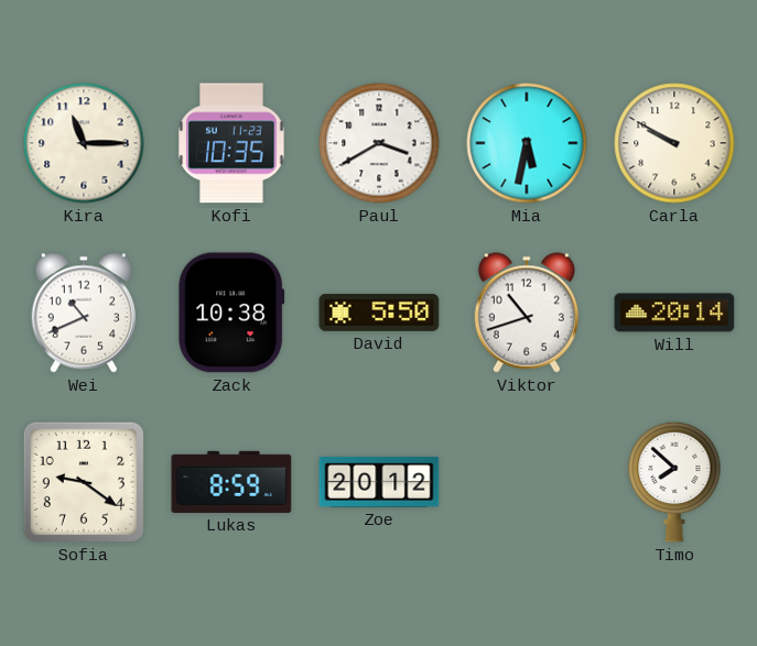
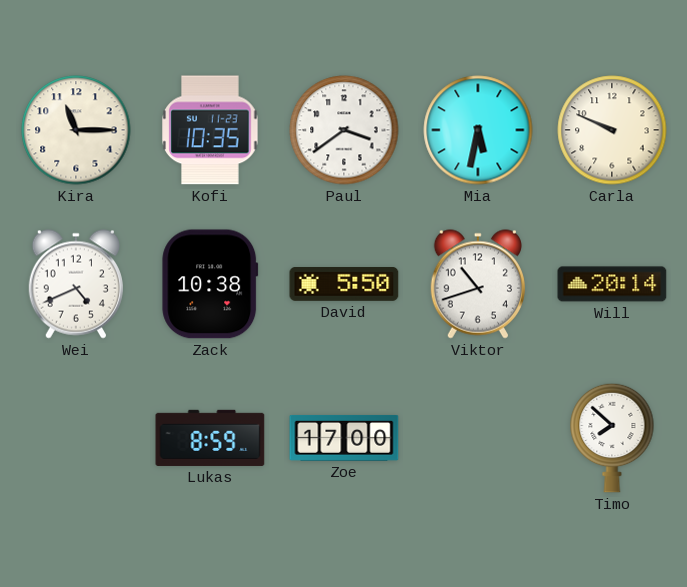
Paul: 3:40 -> 3:39 (344, 130)
Carla: 9:50 -> 9:49 (612, 130)
Wei: 10:41 -> 4:41 (76, 284)
Sofia: 9:21 -> none (84, 482)
Zoe: 20:12 -> 17:00 (344, 438)
